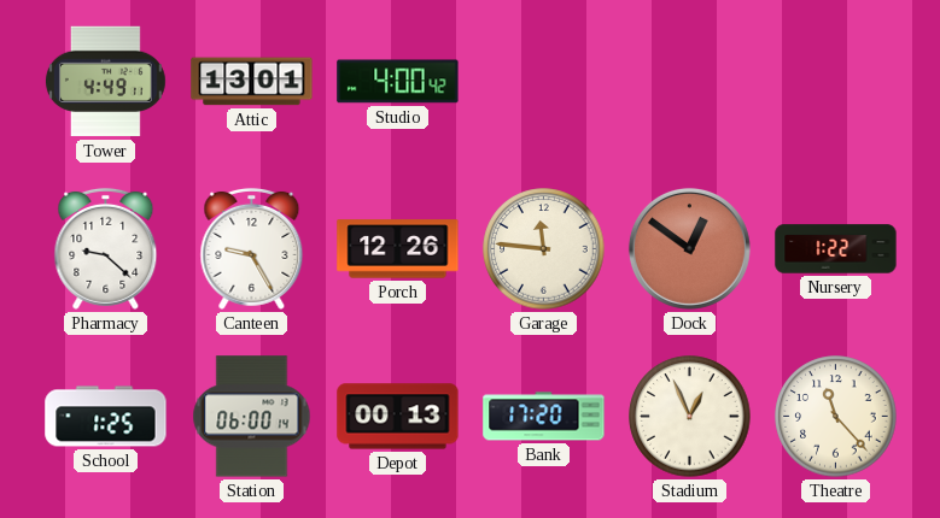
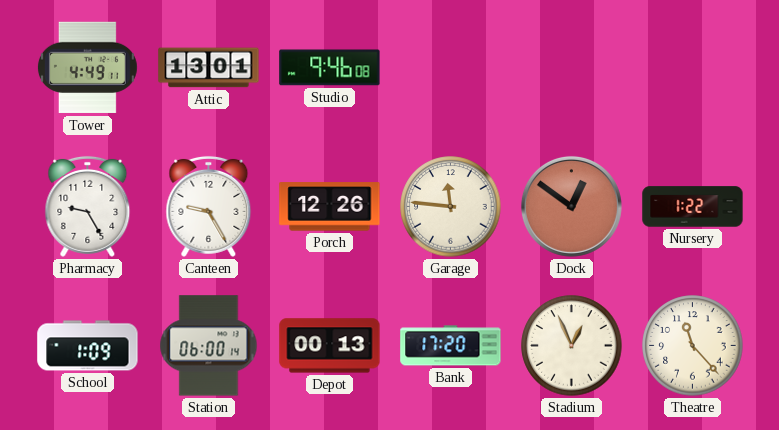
Studio: 4:00 -> 9:46 (330, 68)
Pharmacy: 9:22 -> 9:25 (88, 206)
School: 1:25 -> 1:09 (88, 346)
